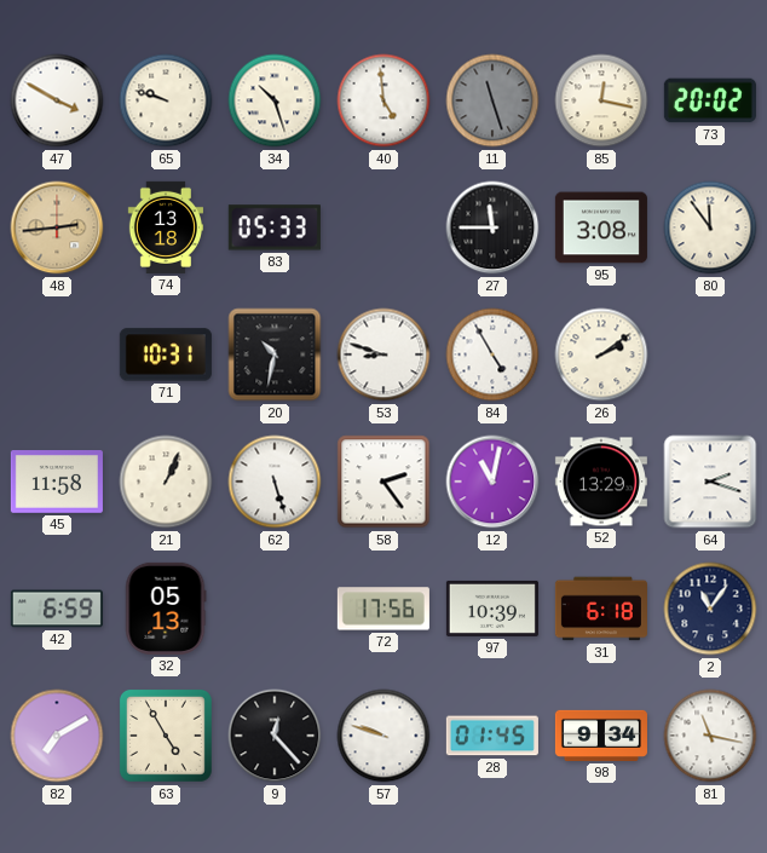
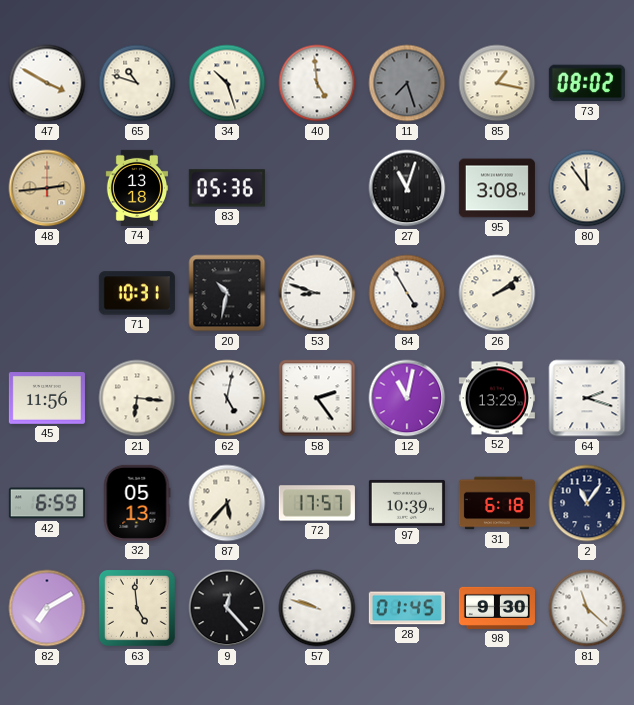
65: 9:48 -> 10:48 (137, 83)
11: 11:27 -> 7:27 (407, 83)
85: 12:17 -> 1:17 (497, 83)
73: 20:02 -> 08:02 (587, 83)
83: 05:33 -> 05:36 (227, 188)
27: 11:45 -> 11:03 (407, 188)
45: 11:58 -> 11:56 (47, 399)
21: 1:04 -> 6:16 (137, 398)
62: 5:27 -> 5:02 (227, 398)
87: none -> 5:37 (227, 503)
72: 17:56 -> 17:57 (317, 503)
63: 4:55 -> 4:59 (137, 608)
98: 9:34 -> 9:30 (497, 608)
81: 11:17 -> 11:22 (587, 608)
